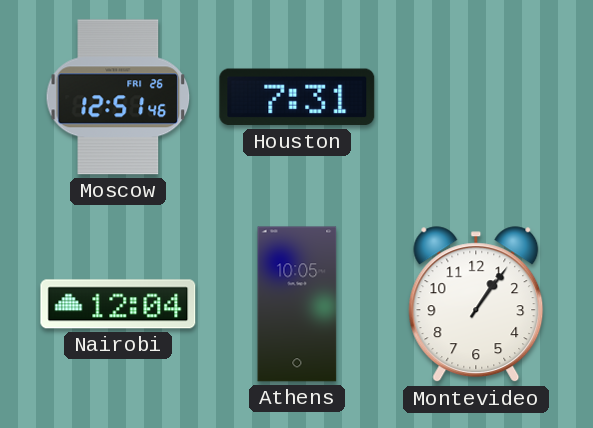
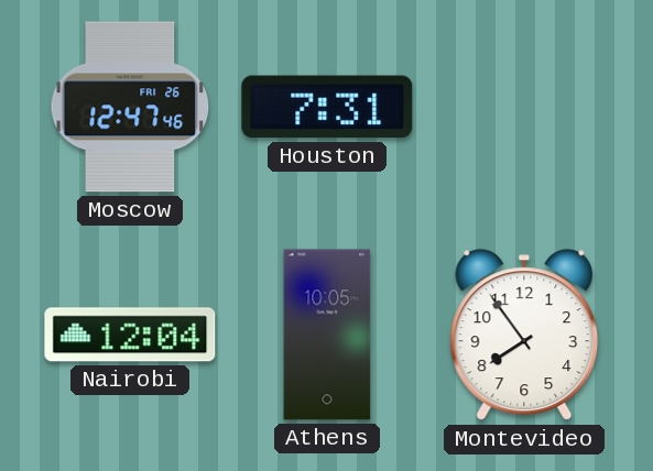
Moscow: 12:51 -> 12:47 (130, 107)
Montevideo: 1:06 -> 7:54 (524, 336)
